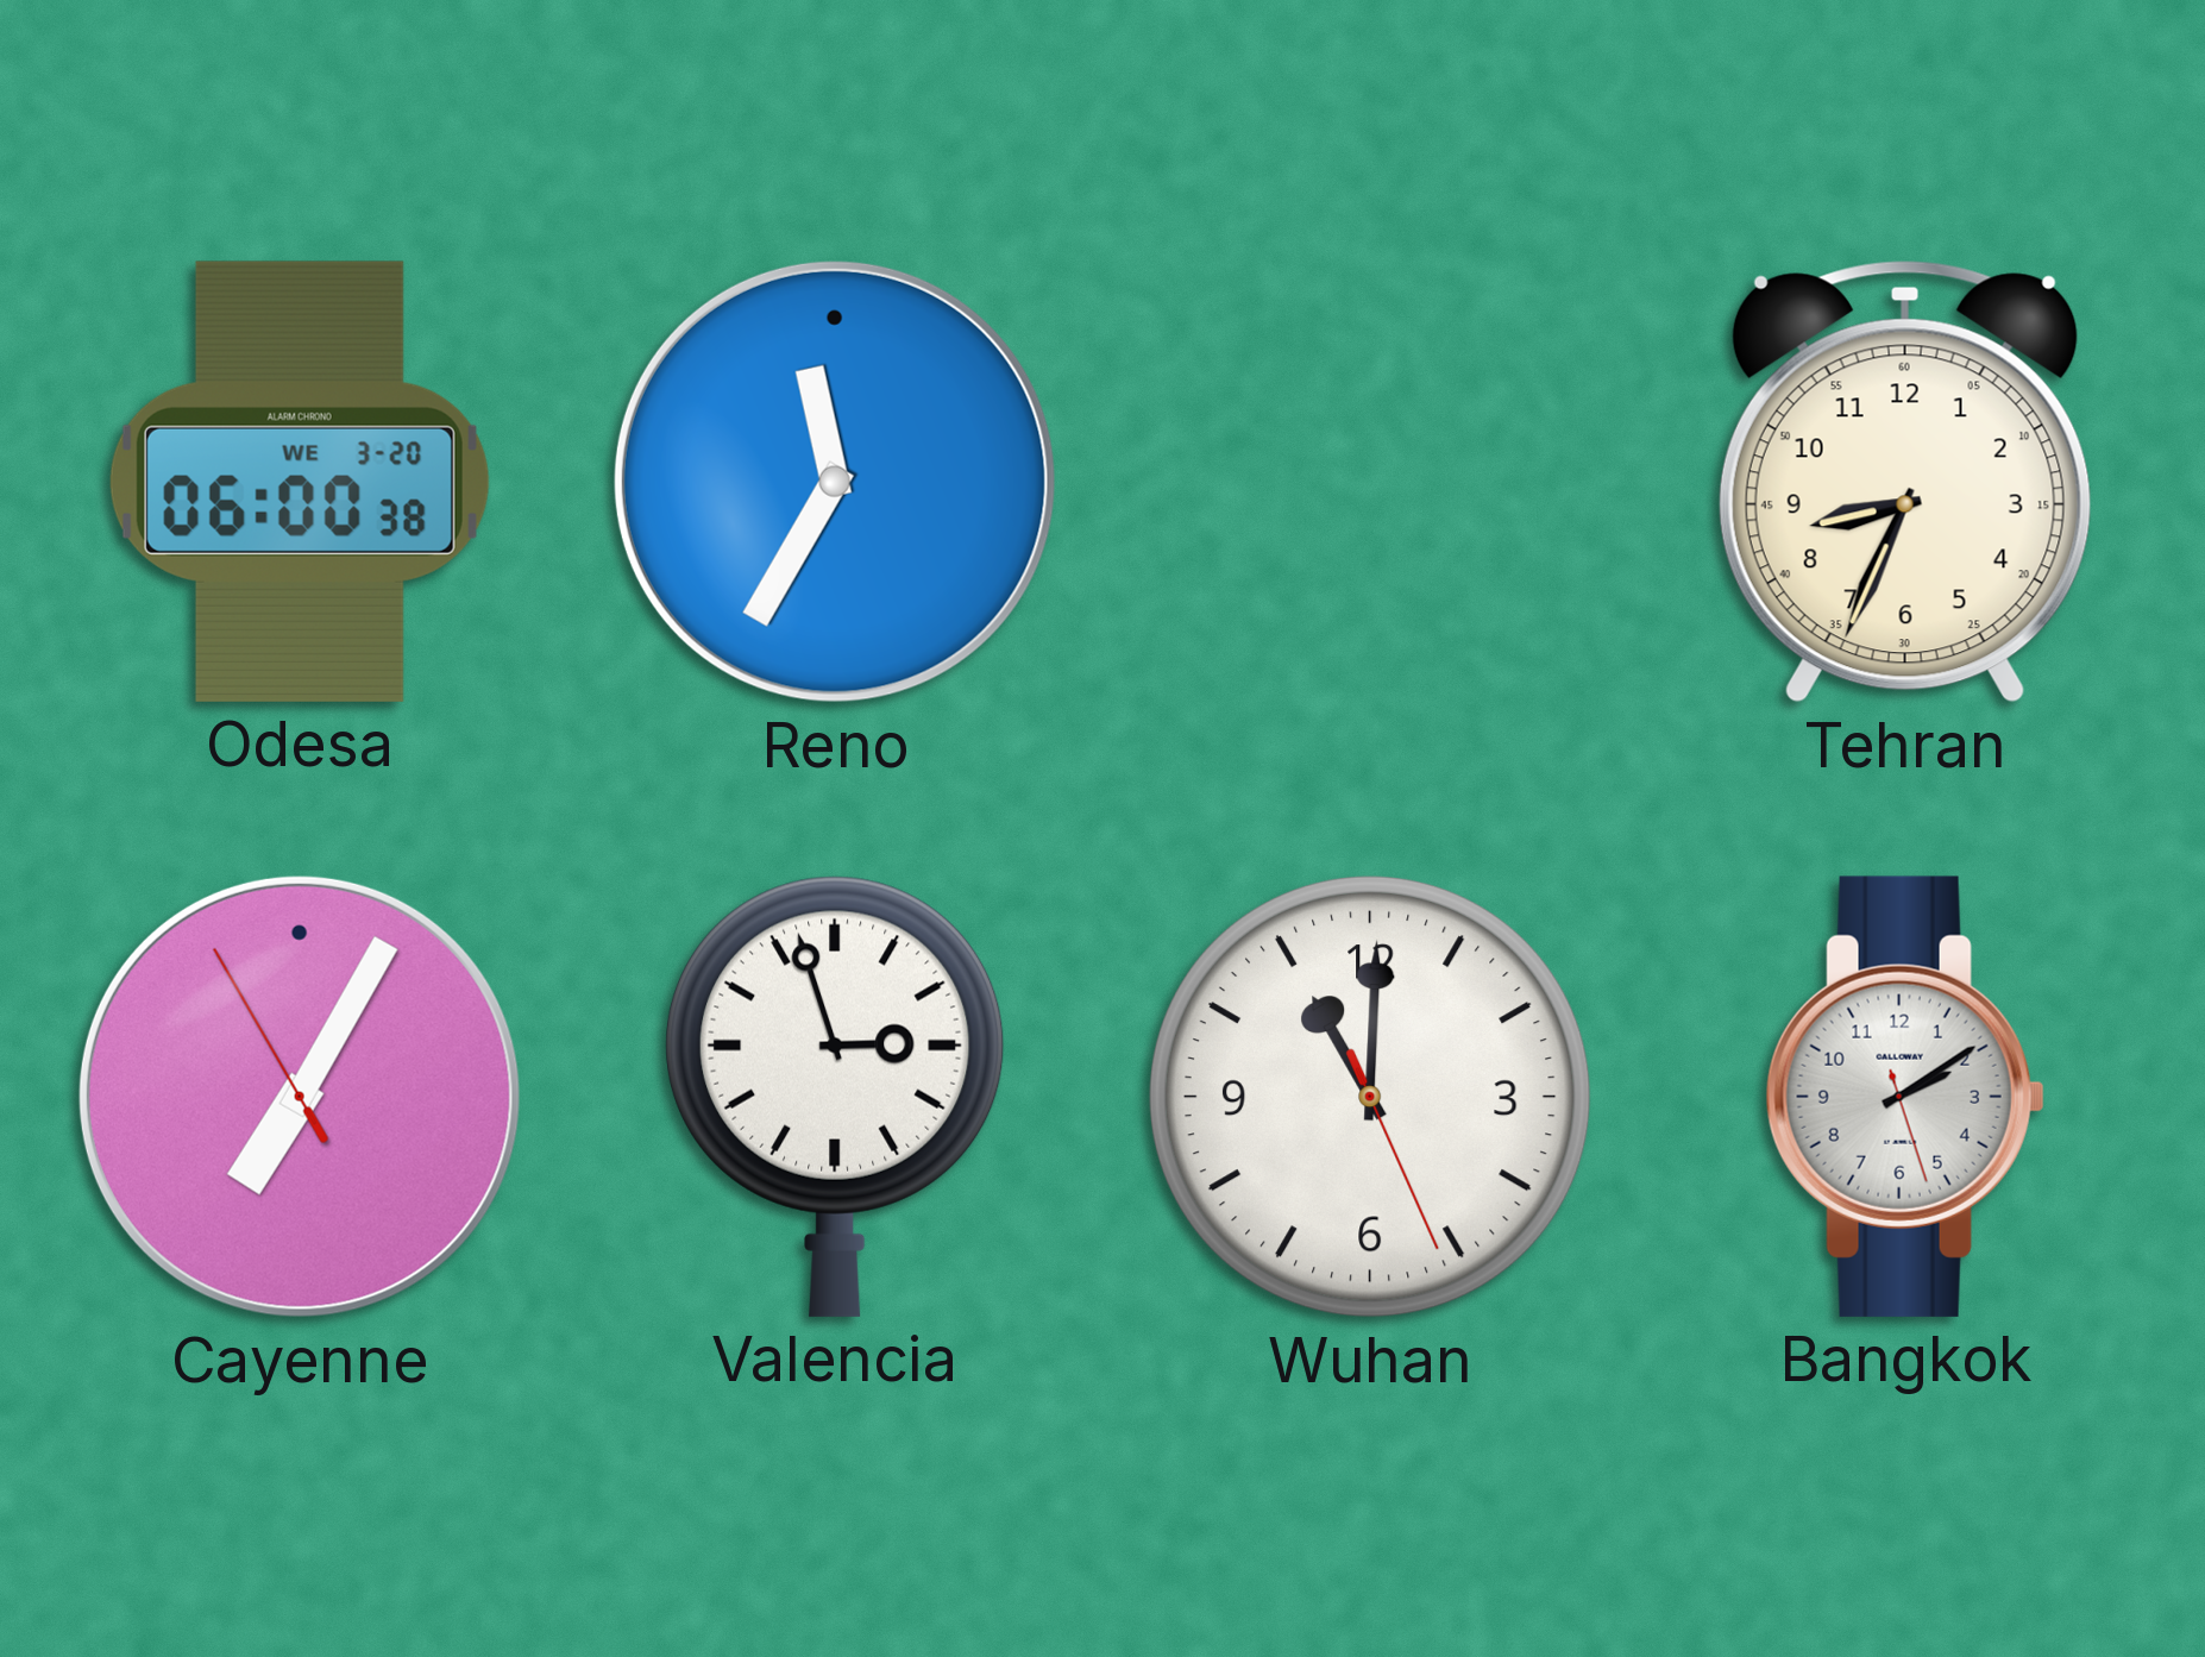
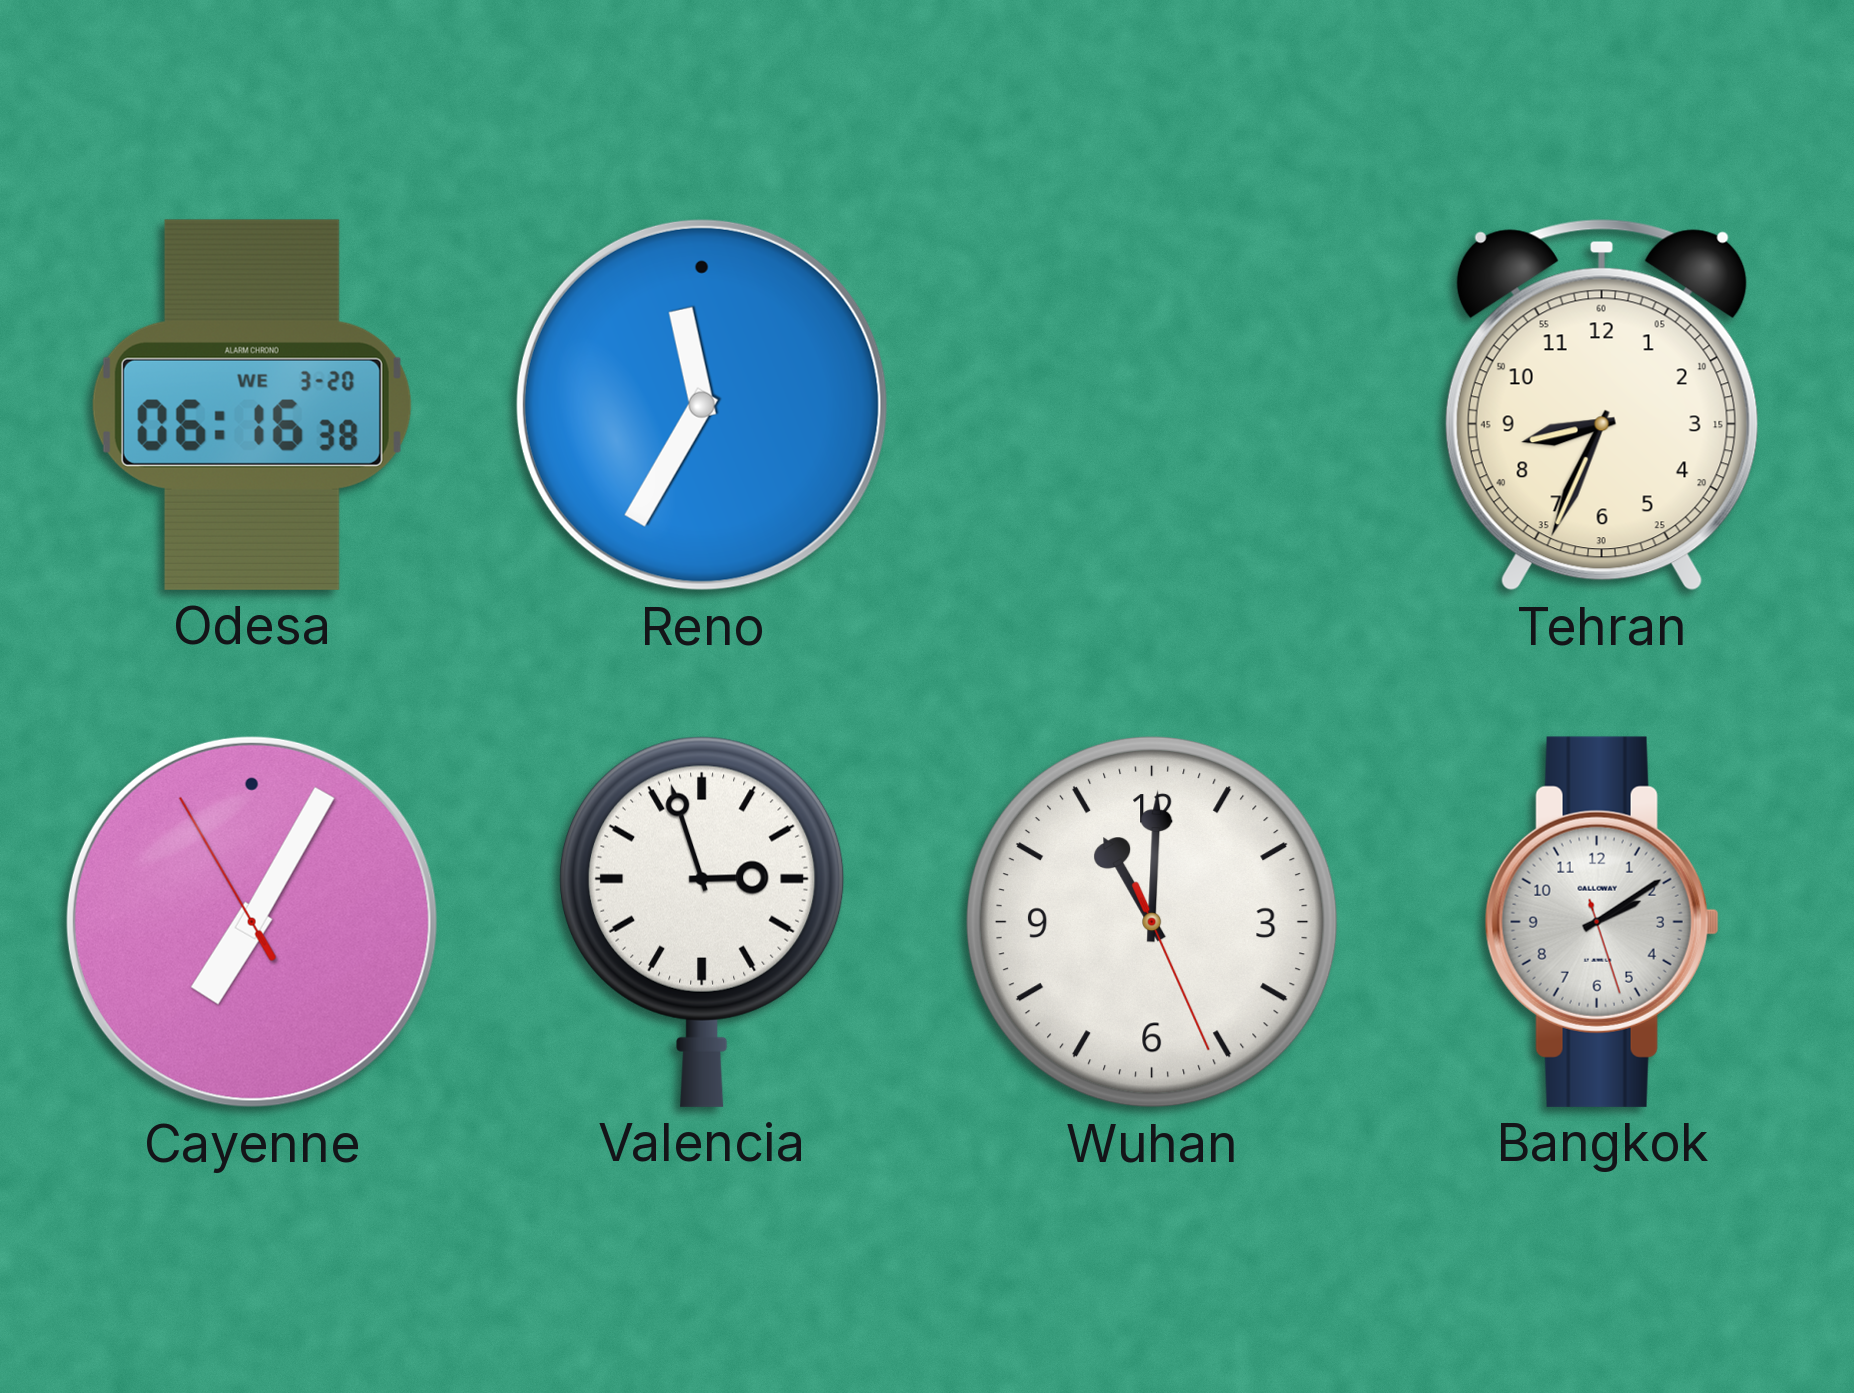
Odesa: 06:00 -> 06:16 (252, 405)
